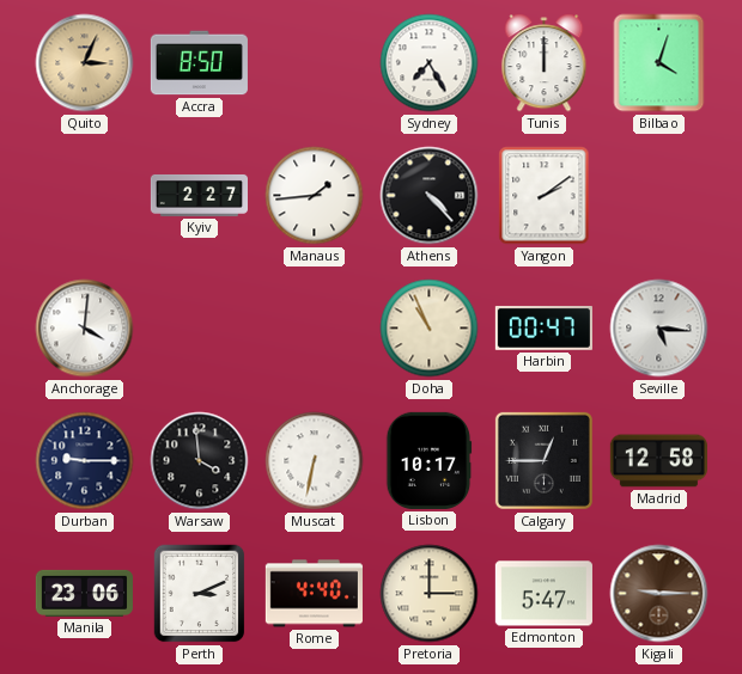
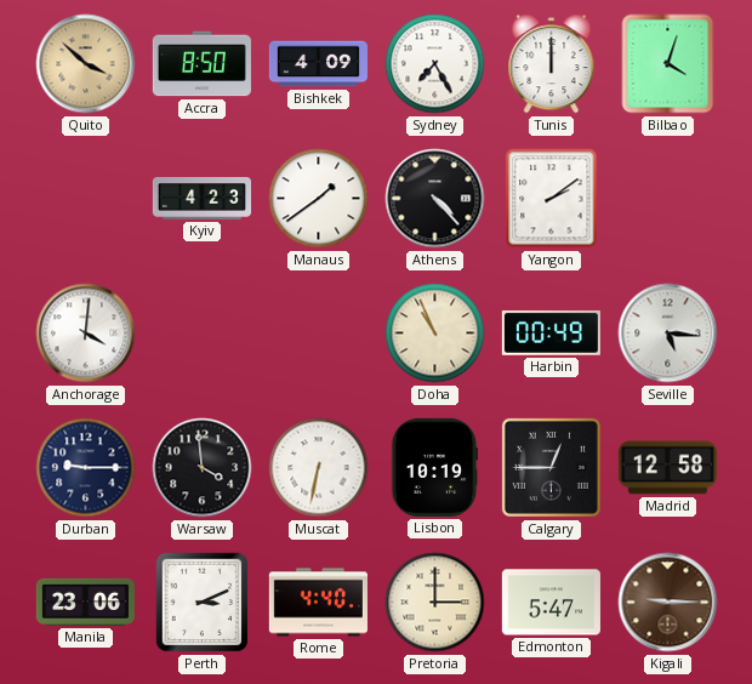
Quito: 3:04 -> 3:52 (86, 64)
Bishkek: none -> 4:09 (318, 64)
Kyiv: 2:27 -> 4:23 (201, 198)
Manaus: 1:44 -> 1:39 (319, 199)
Harbin: 00:47 -> 00:49 (551, 332)
Lisbon: 10:17 -> 10:19 (434, 467)
